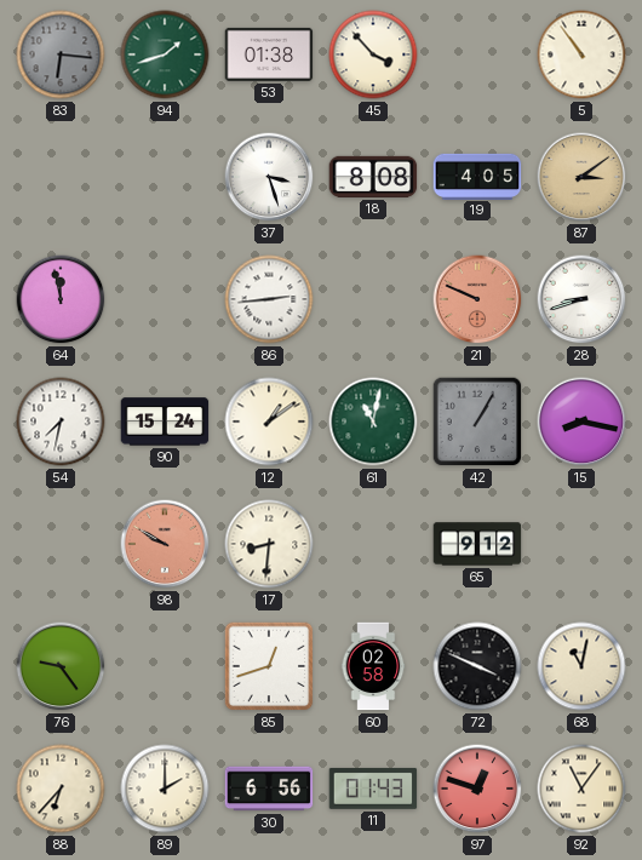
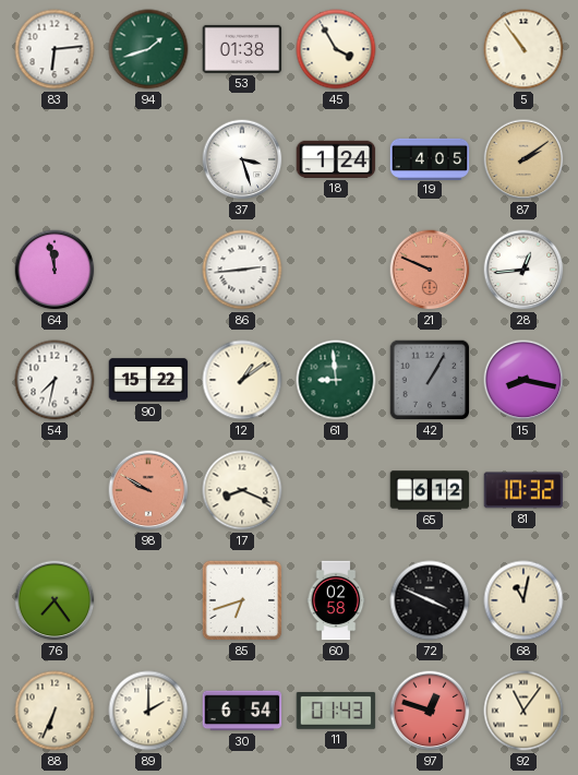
83: 6:16 -> 6:14 (55, 49)
83 dial: grey -> white (55, 49)
45: 3:53 -> 3:55 (336, 49)
18: 8:08 -> 1:24 (336, 159)
87: 3:09 -> 2:09 (523, 159)
28: 8:42 -> 12:44 (523, 270)
90: 15:24 -> 15:22 (148, 380)
61: 11:02 -> 8:59 (336, 380)
17: 8:31 -> 8:19 (242, 490)
65: 9:12 -> 6:12 (430, 490)
81: none -> 10:32 (523, 490)
76: 9:24 -> 7:24 (55, 600)
85: 12:42 -> 6:42 (242, 600)
88: 6:37 -> 6:34 (55, 711)
30: 6:56 -> 6:54 (242, 711)
